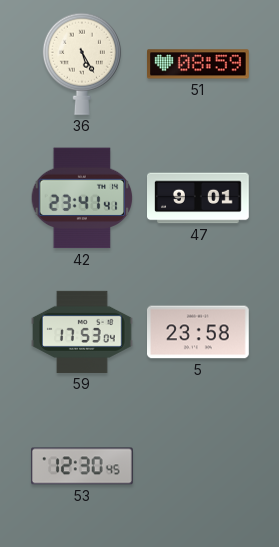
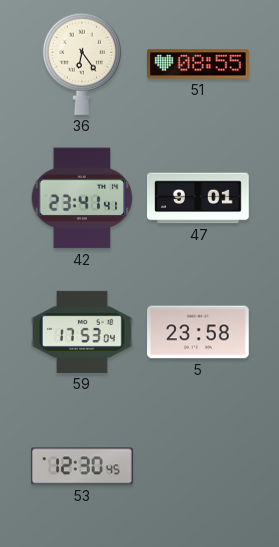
36: 5:25 -> 6:24 (82, 64)
51: 08:59 -> 08:55 (199, 64)
